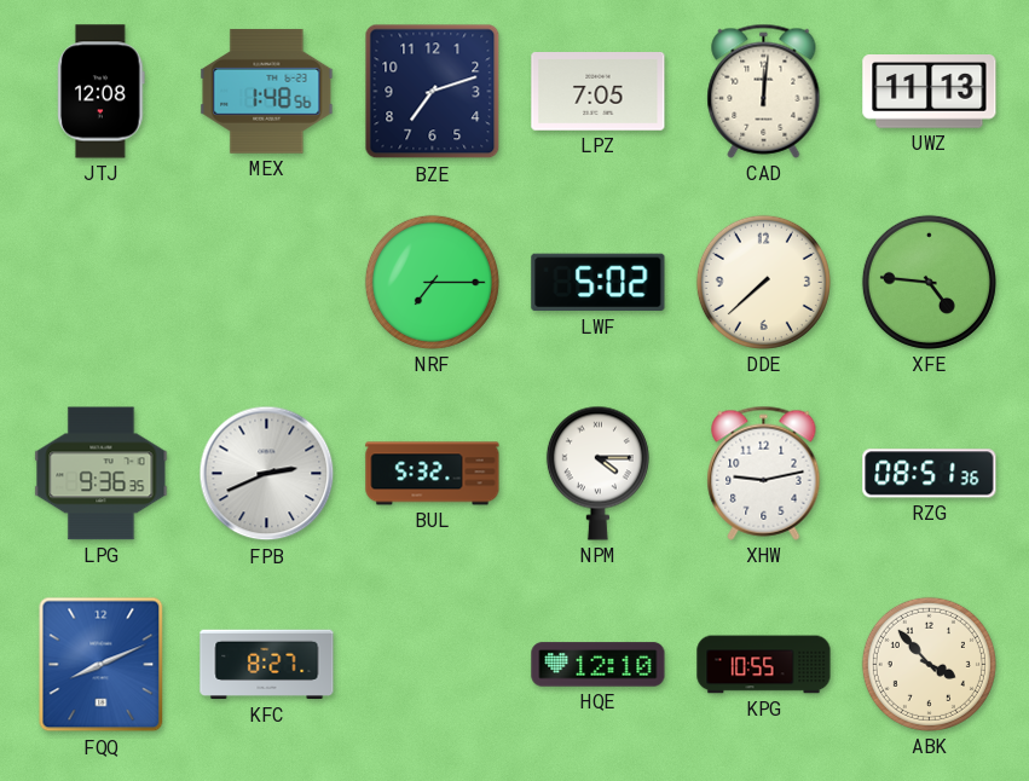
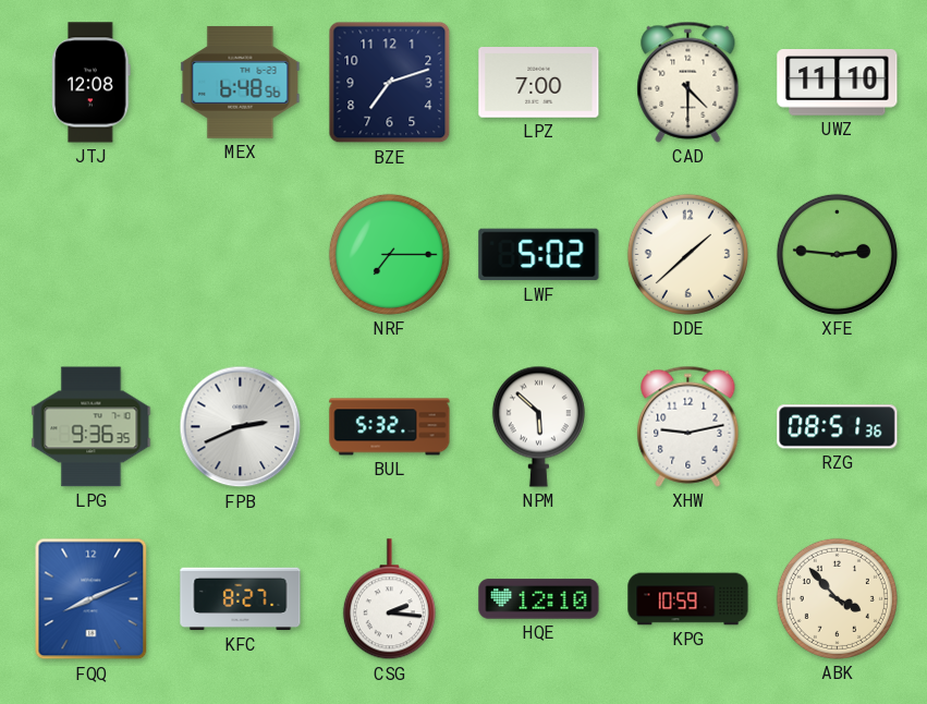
MEX: 1:48 -> 6:48 (241, 82)
LPZ: 7:05 -> 7:00 (539, 83)
CAD: 12:01 -> 4:30 (688, 82)
UWZ: 11:13 -> 11:10 (838, 83)
DDE: 7:38 -> 1:38 (687, 254)
XFE: 4:46 -> 2:46 (837, 254)
NPM: 4:15 -> 5:52 (538, 426)
CSG: none -> 2:16 (389, 599)
KPG: 10:55 -> 10:59 (688, 599)
